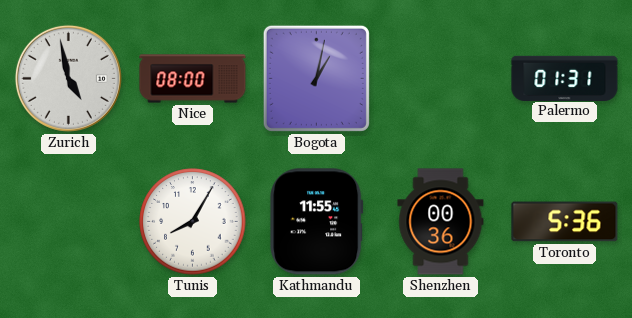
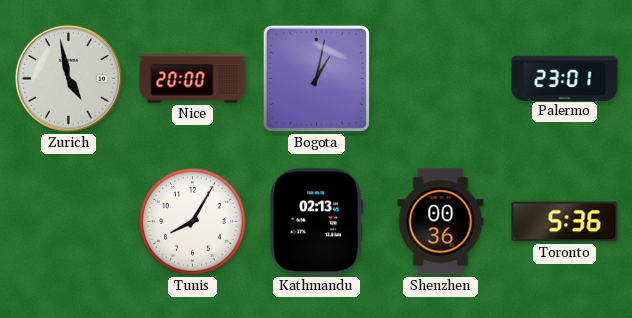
Nice: 08:00 -> 20:00 (193, 79)
Palermo: 01:31 -> 23:01 (565, 78)
Kathmandu: 11:55 -> 02:13 (317, 222)
